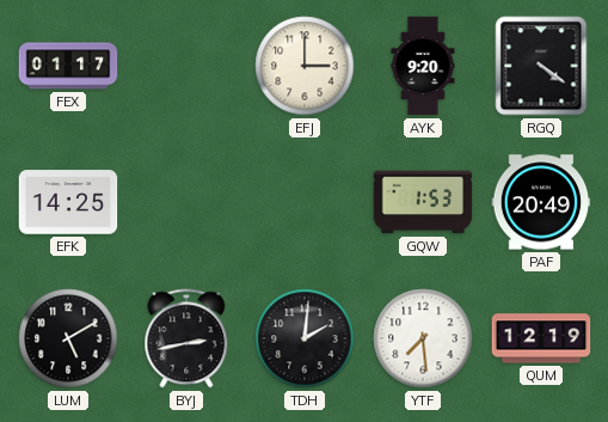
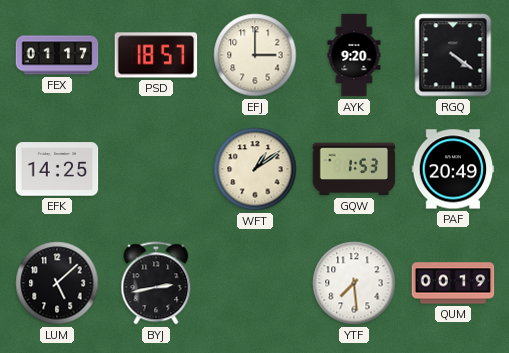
PSD: none -> 18:57 (156, 55)
WFT: none -> 1:09 (255, 169)
LUM: 5:10 -> 5:08 (57, 283)
TDH: 2:01 -> none (305, 338)
QUM: 12:19 -> 00:19 (453, 283)
